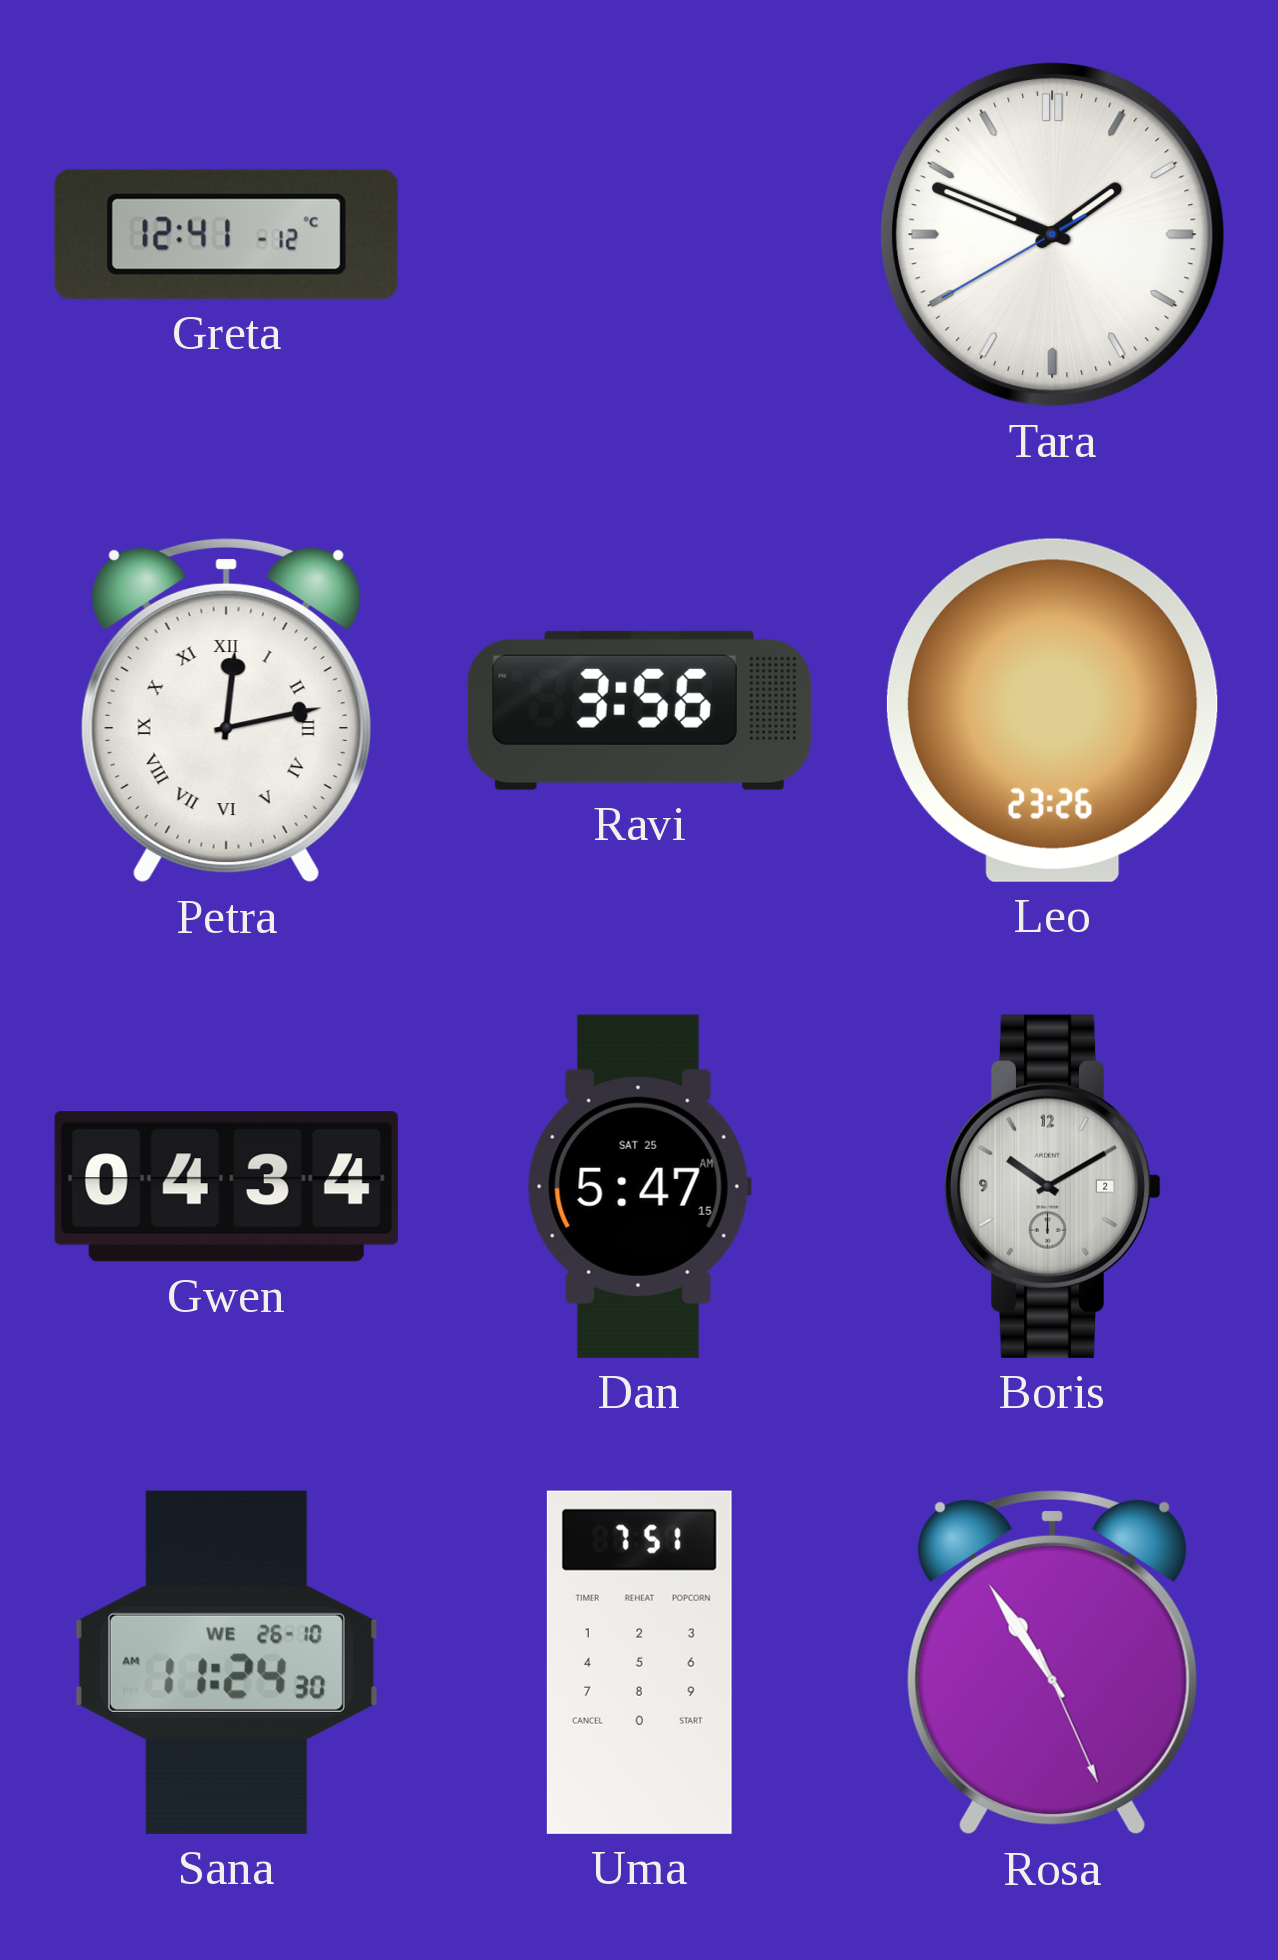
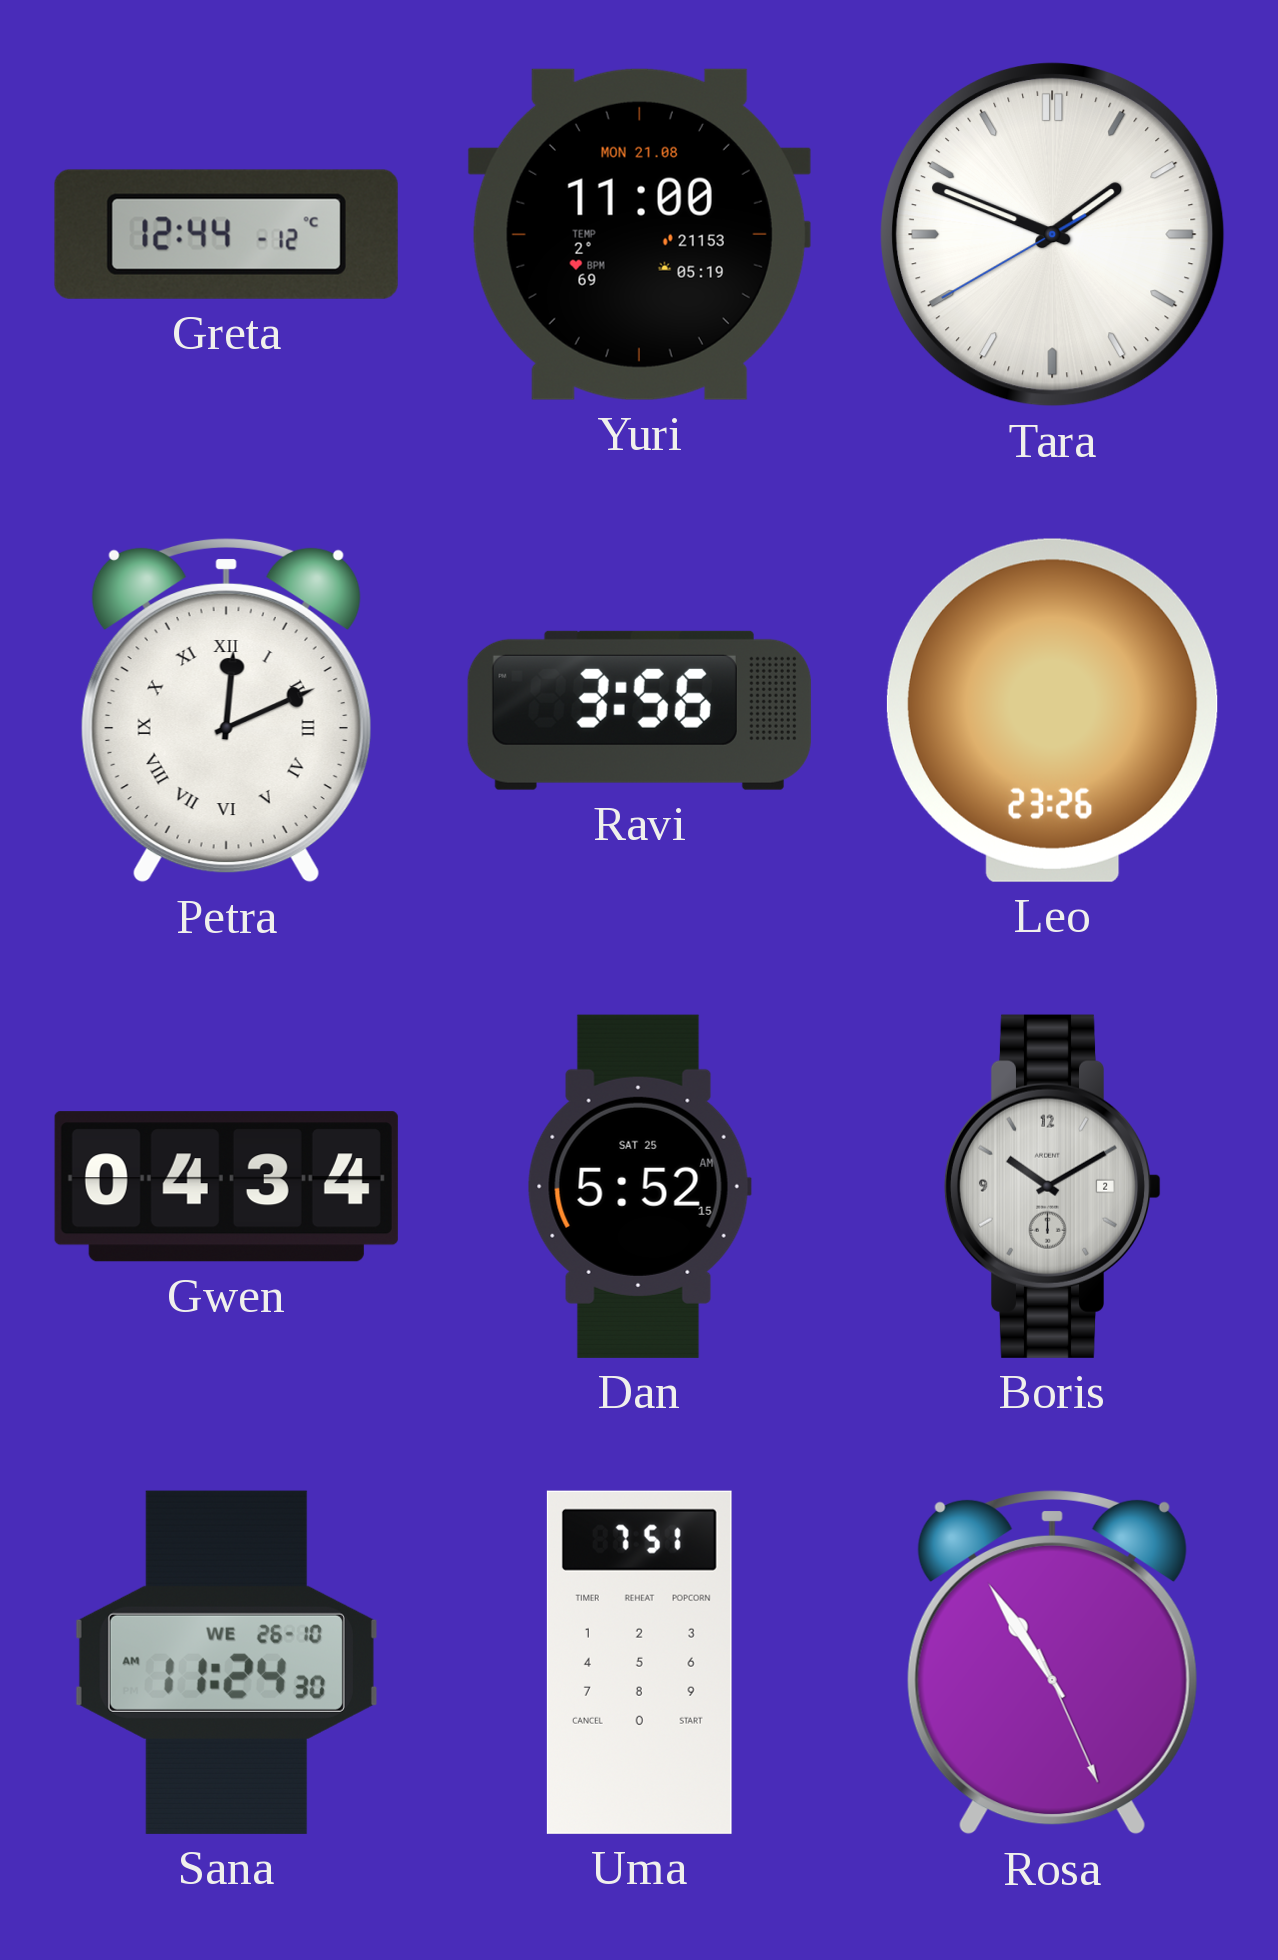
Greta: 12:41 -> 12:44 (226, 234)
Yuri: none -> 11:00 (639, 234)
Petra: 12:13 -> 12:11 (226, 710)
Dan: 5:47 -> 5:52 (639, 1186)
